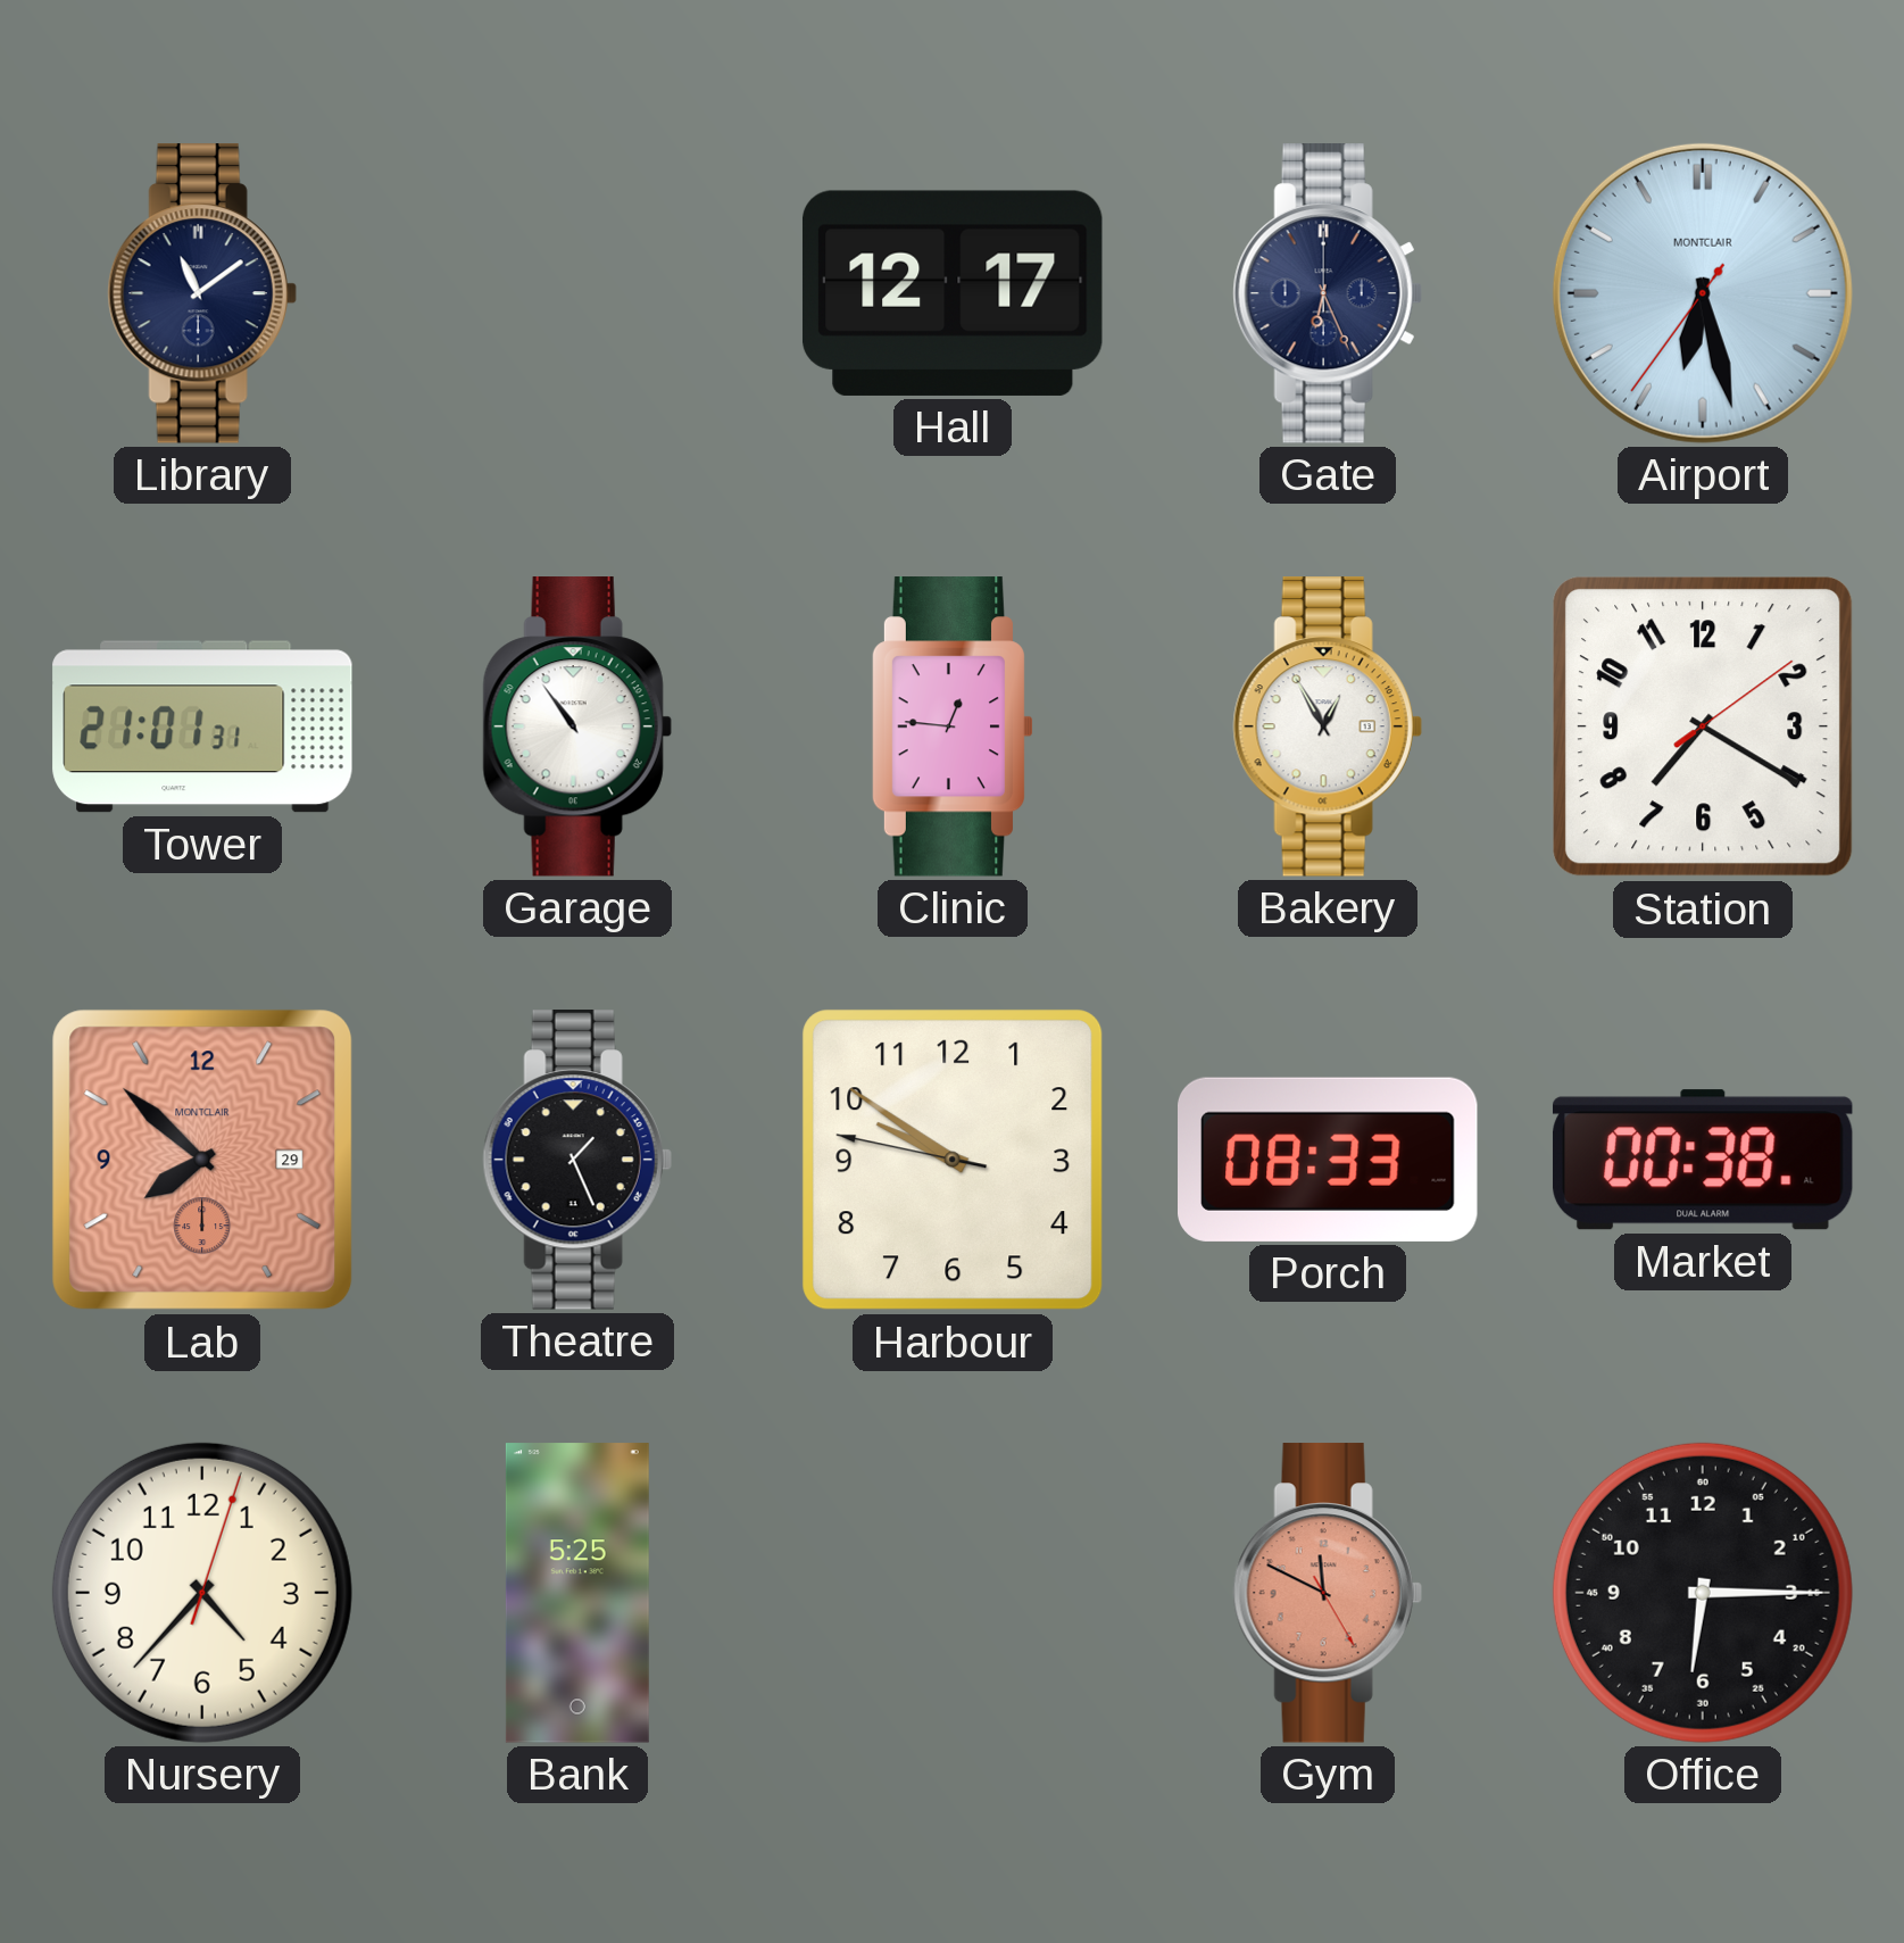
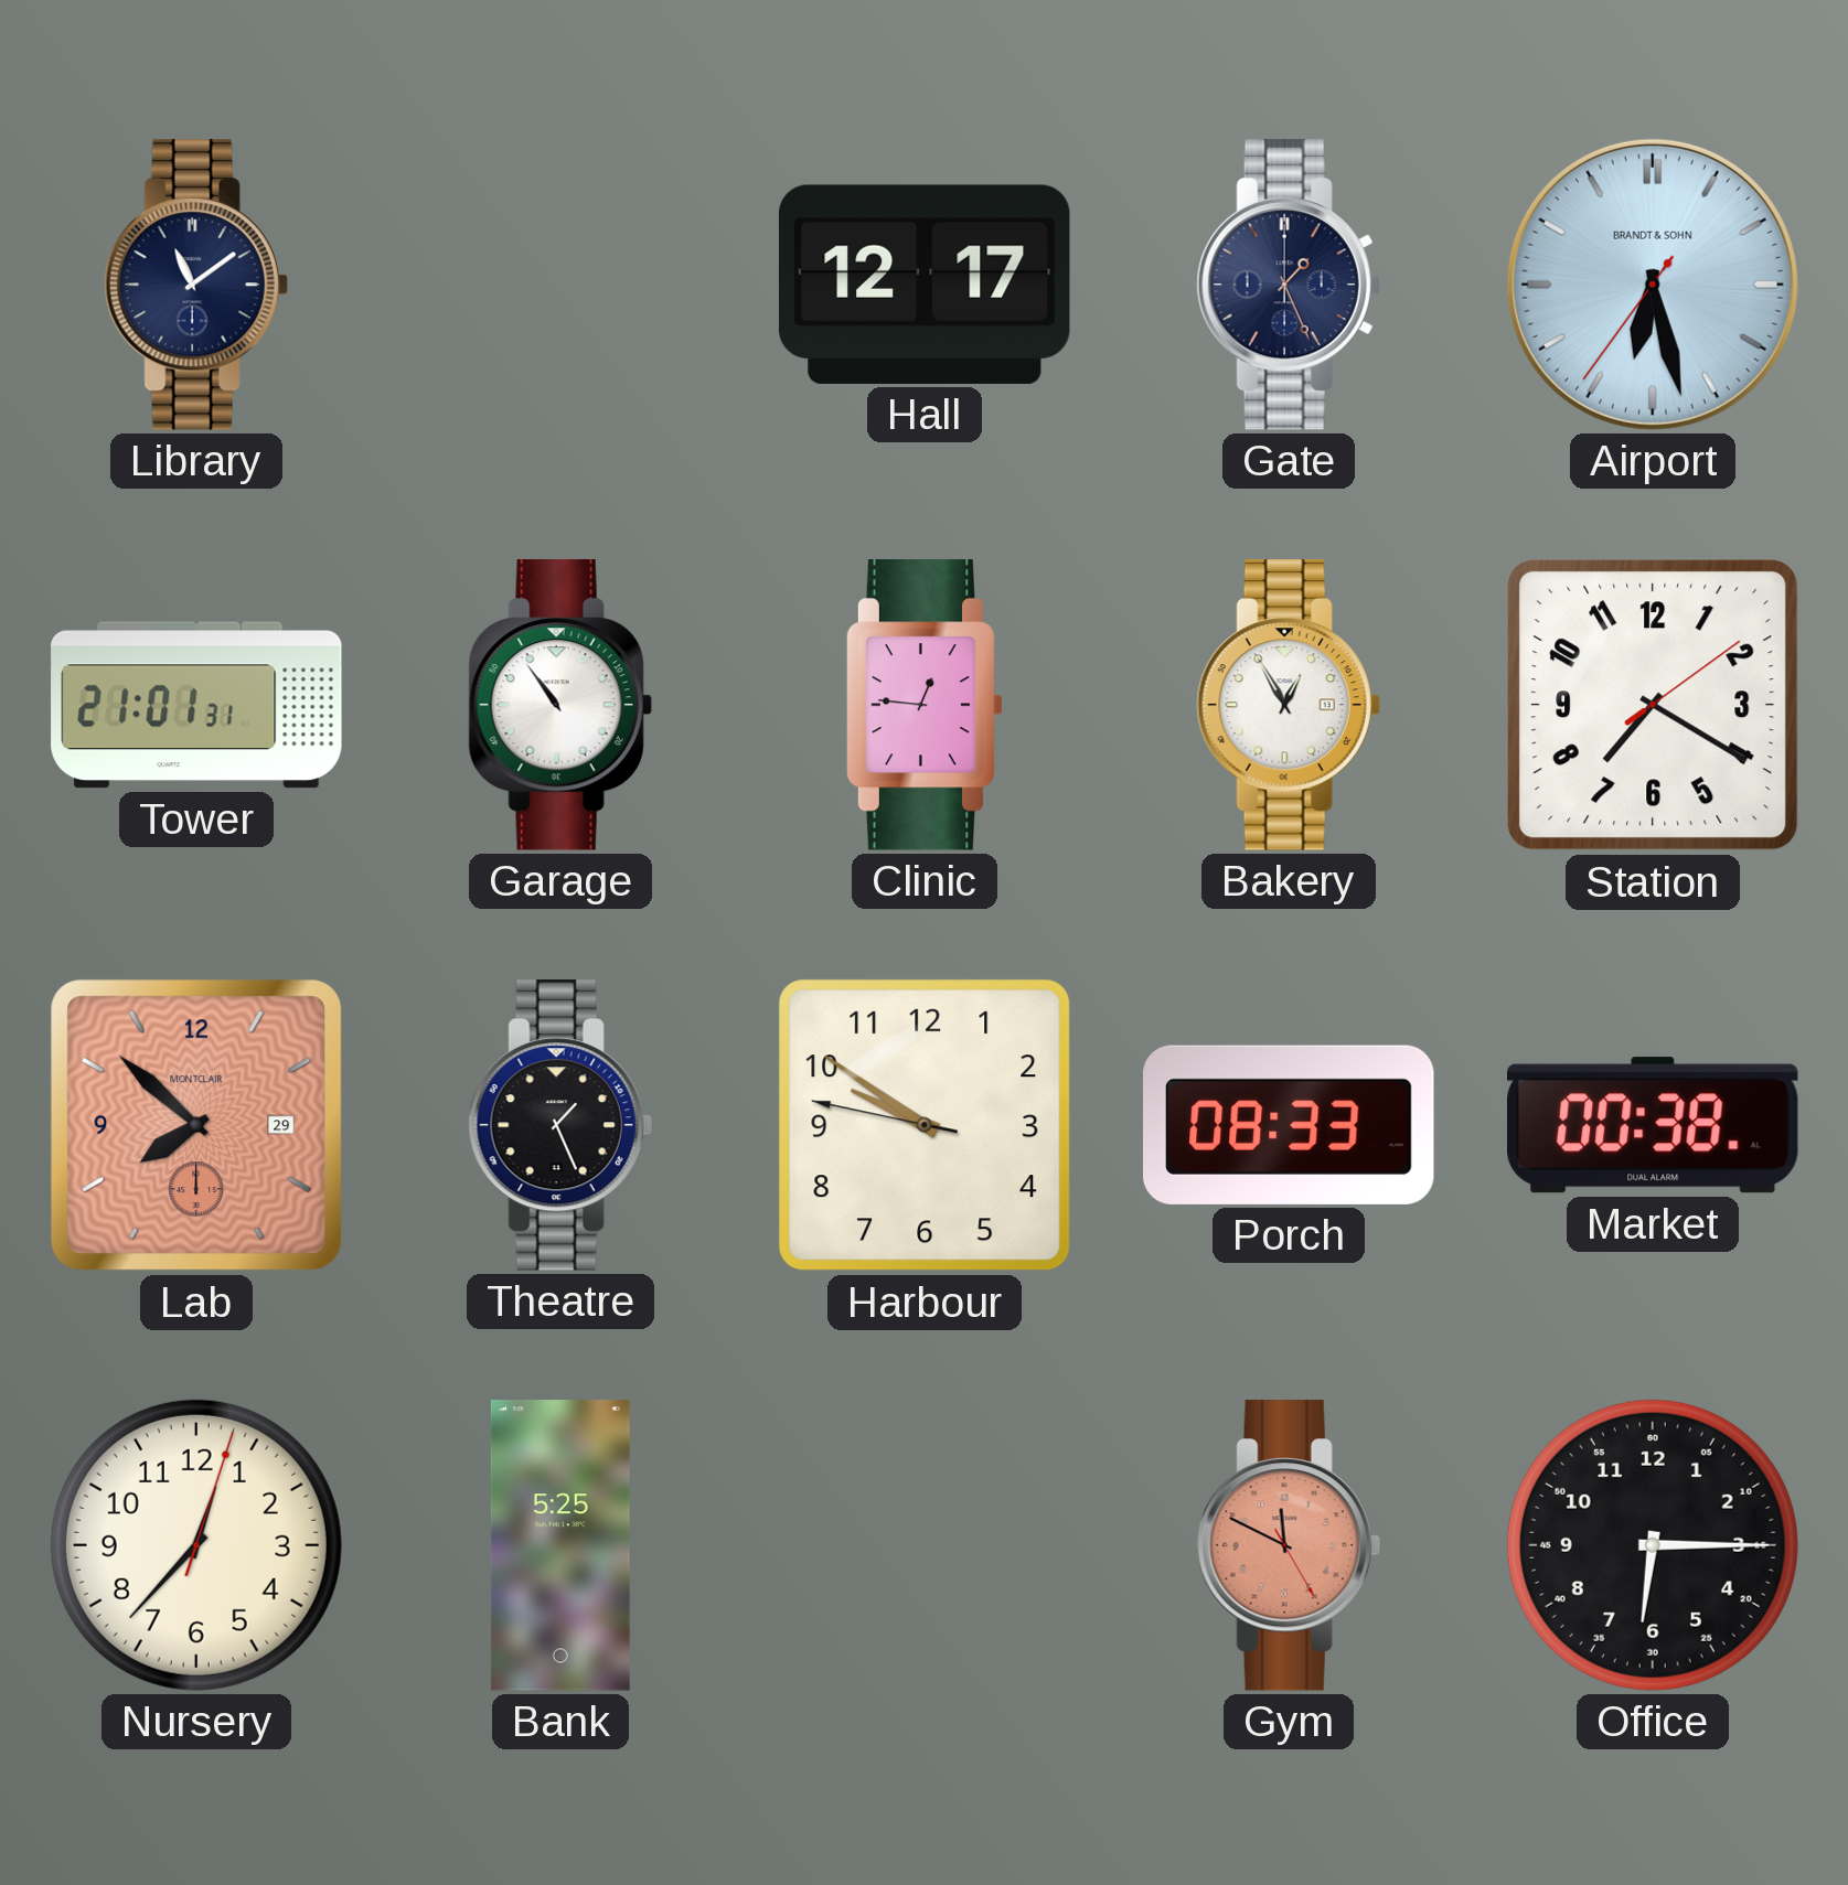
Gate: 6:26 -> 1:26 (1289, 286)
Airport brand: MONTCLAIR -> BRANDT & SOHN (1653, 285)
Nursery: 4:37 -> 12:37 (196, 1545)
